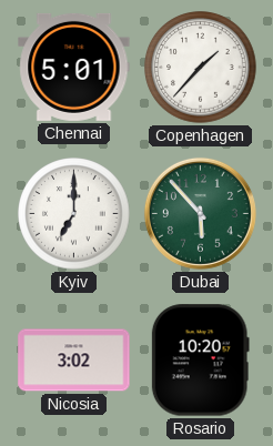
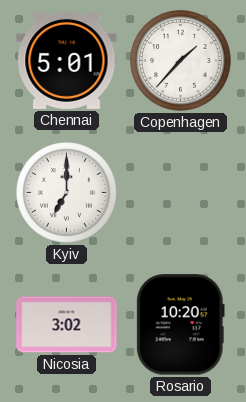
Dubai: 5:53 -> none (200, 213)
